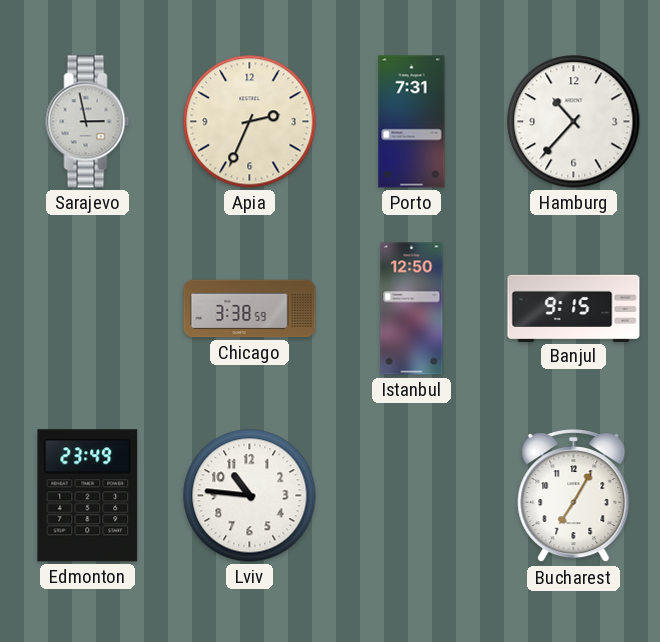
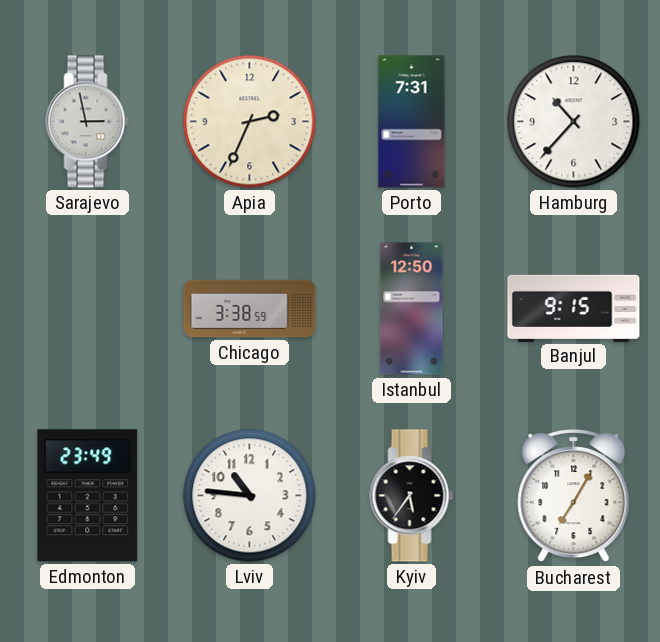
Kyiv: none -> 5:36 (412, 496)
